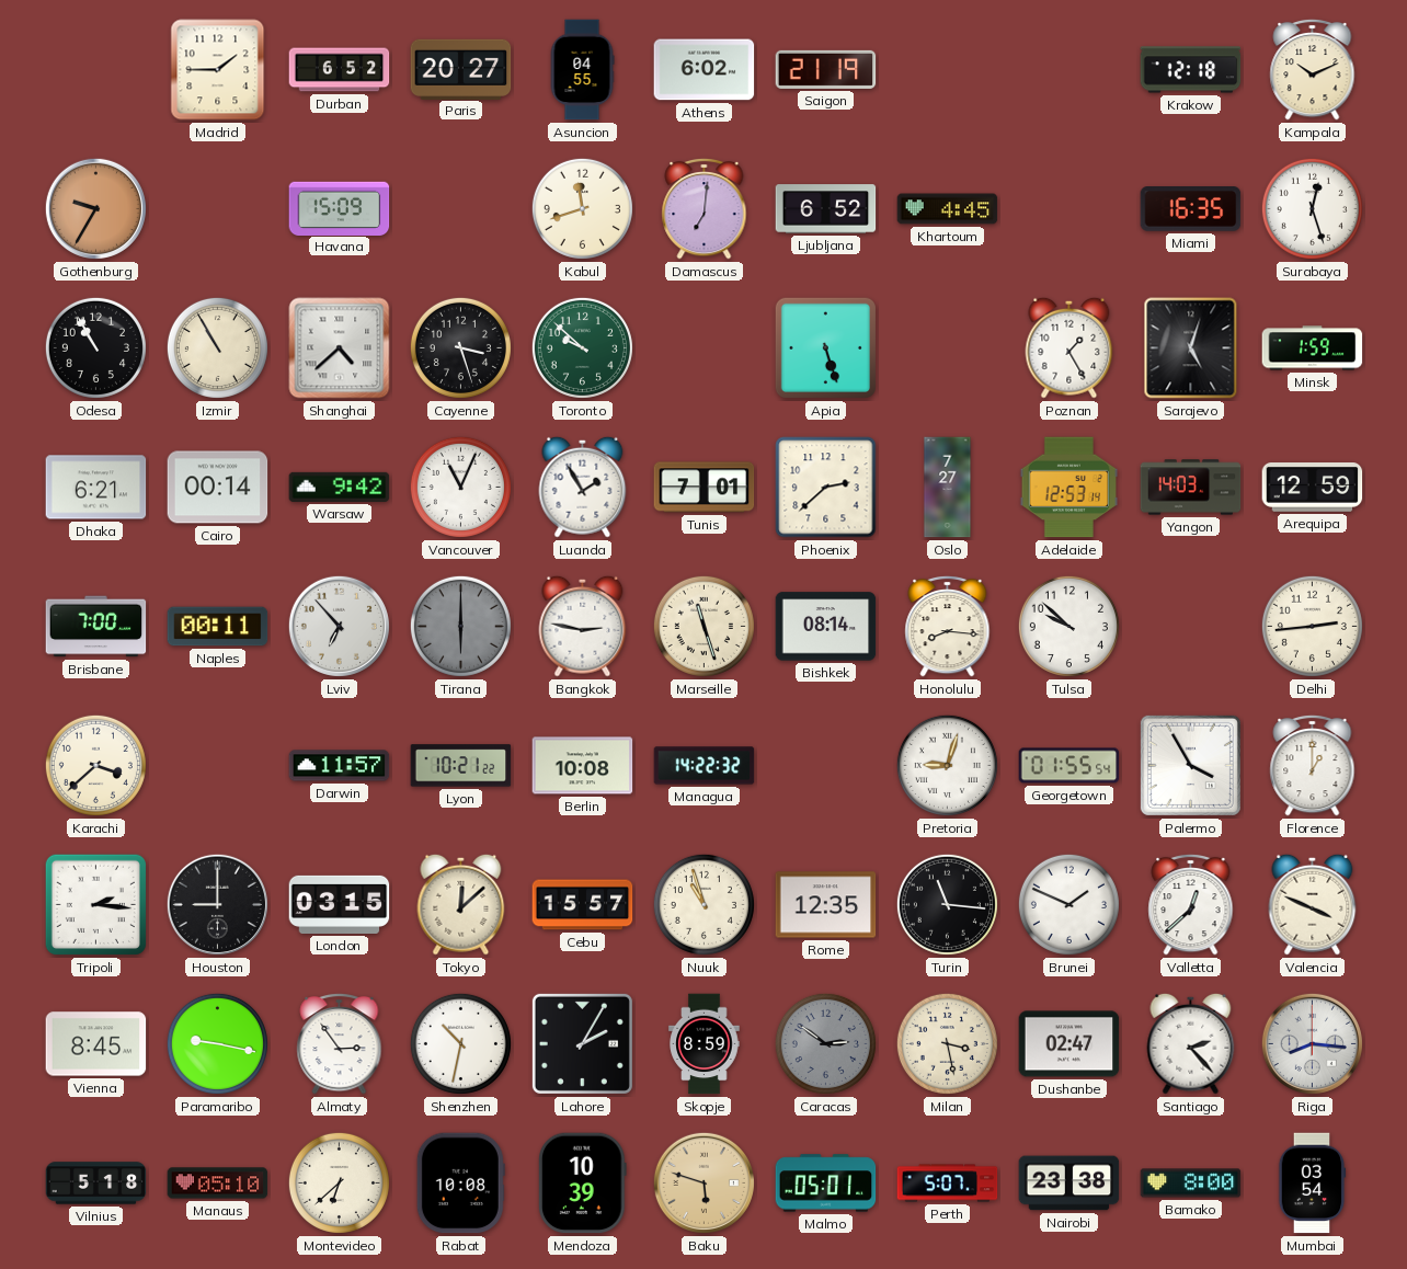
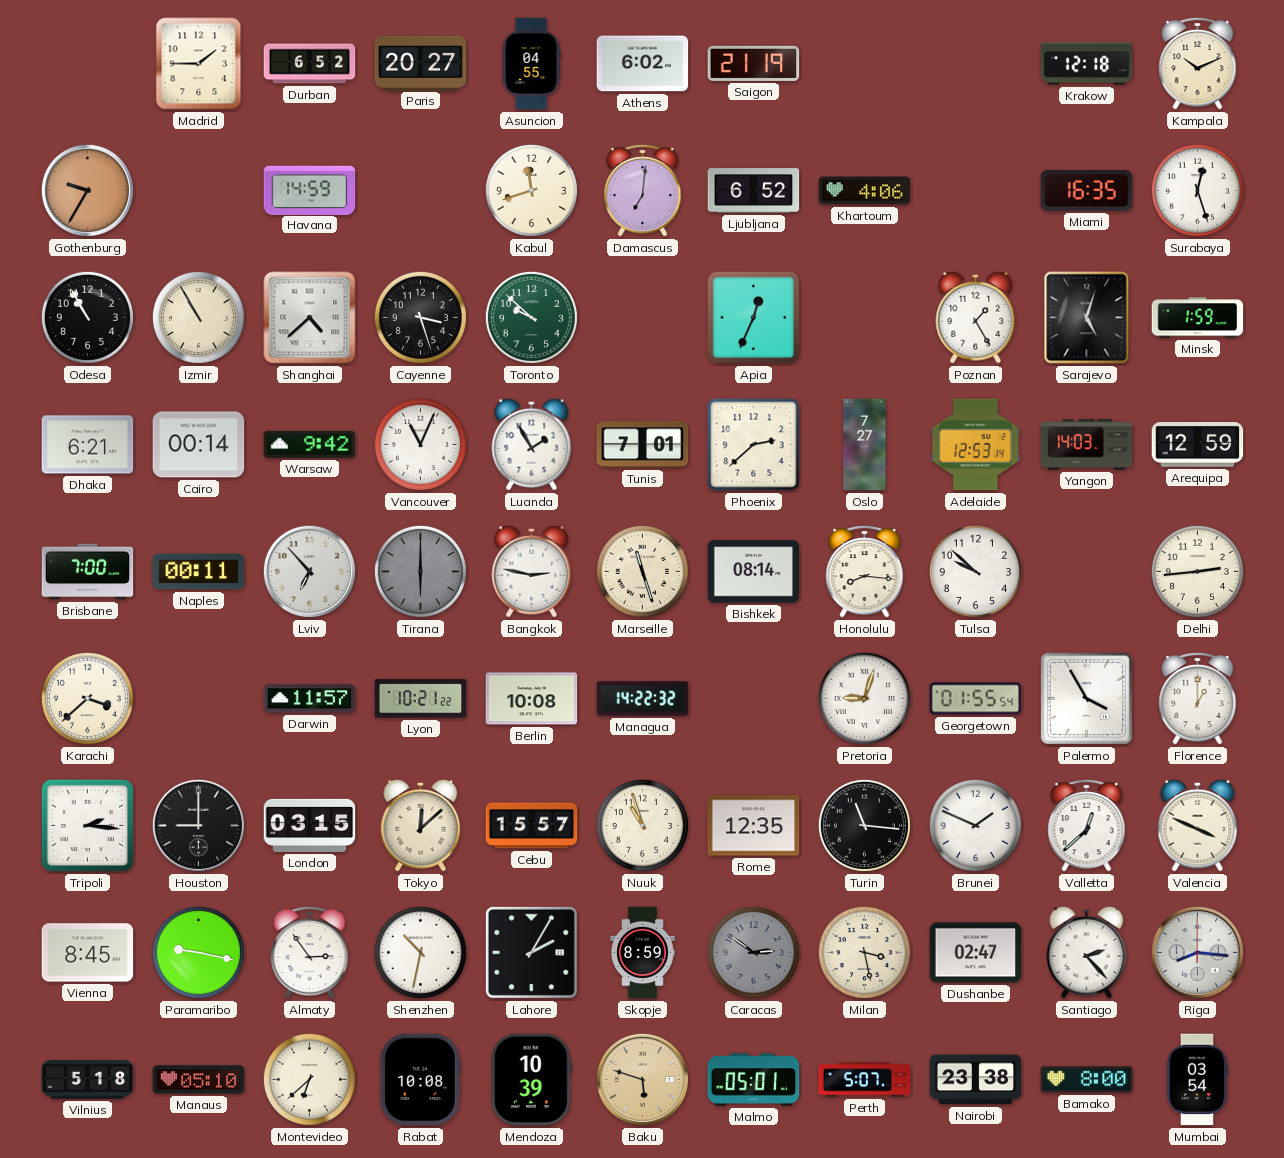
Havana: 15:09 -> 14:59 (310, 190)
Khartoum: 4:45 -> 4:06 (865, 191)
Apia: 5:27 -> 12:34 (753, 317)
